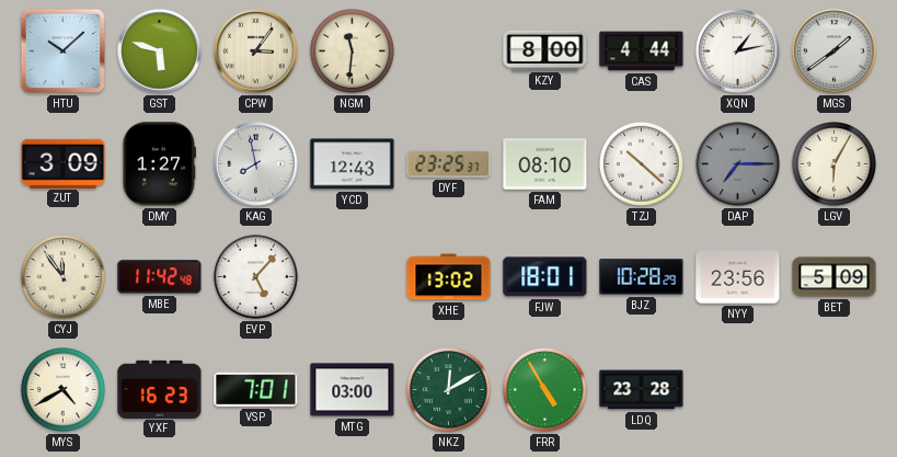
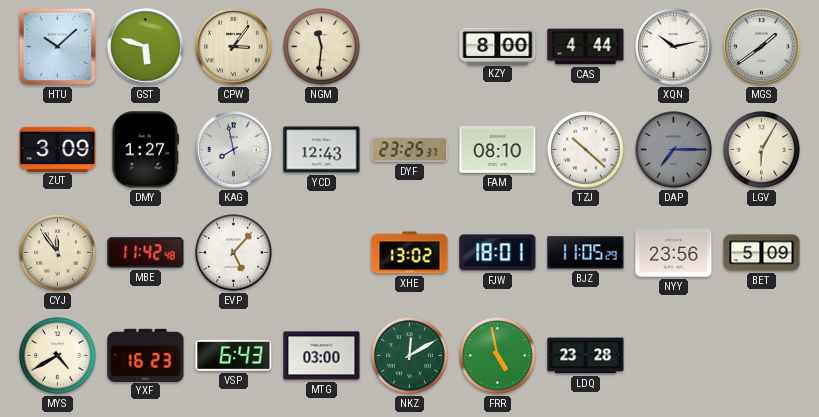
XQN: 1:13 -> 10:13 (674, 47)
BJZ: 10:28 -> 11:05 (586, 253)
VSP: 7:01 -> 6:43 (234, 355)
FRR: 4:55 -> 4:58 (497, 355)
